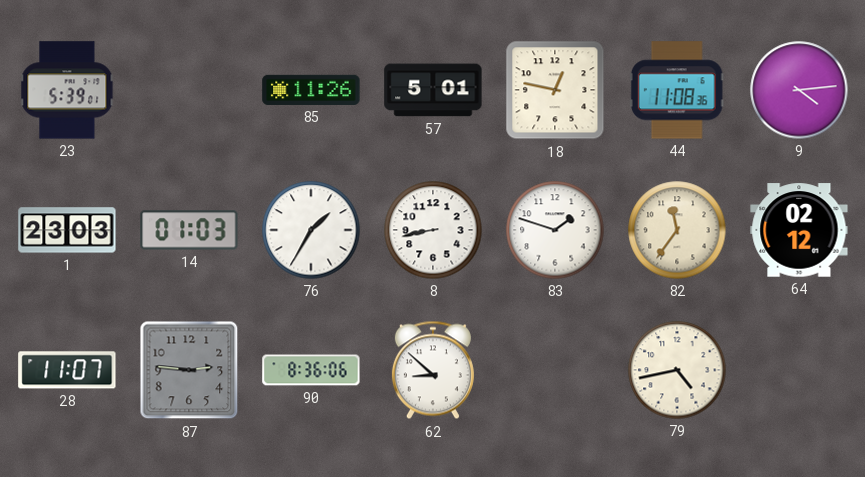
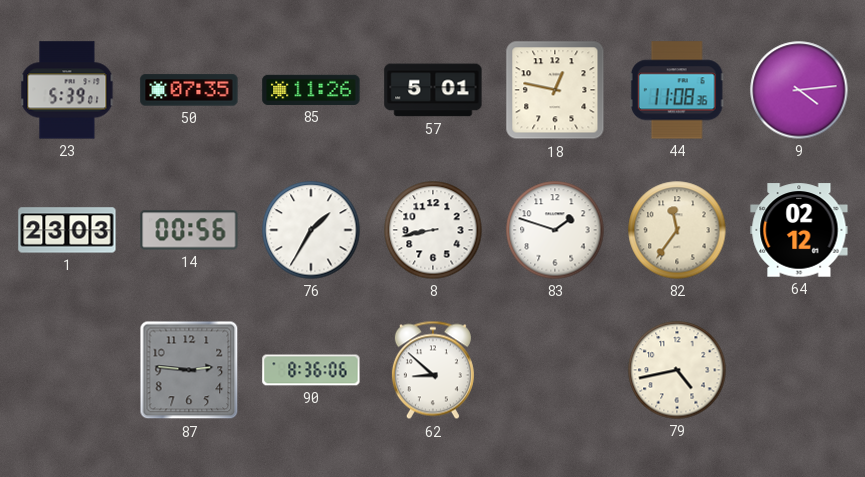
50: none -> 07:35 (189, 90)
14: 01:03 -> 00:56 (189, 230)
28: 11:07 -> none (67, 370)
